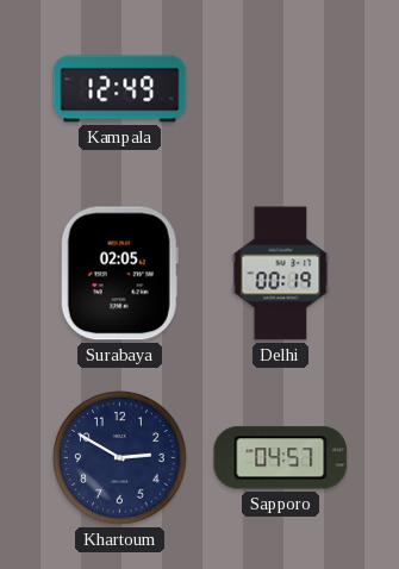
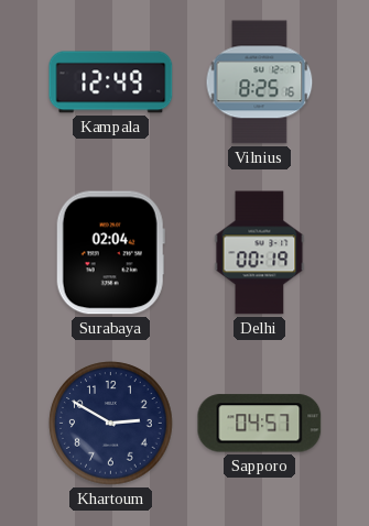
Vilnius: none -> 8:25 (260, 83)
Surabaya: 02:05 -> 02:04 (110, 253)
